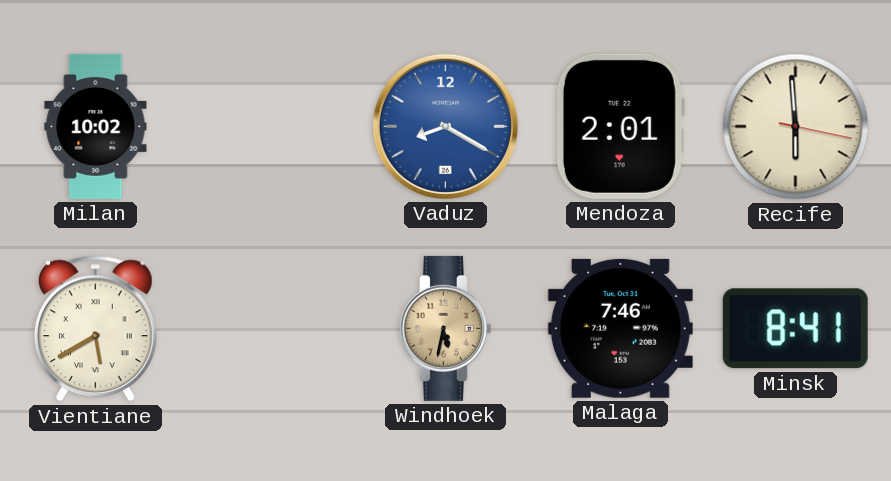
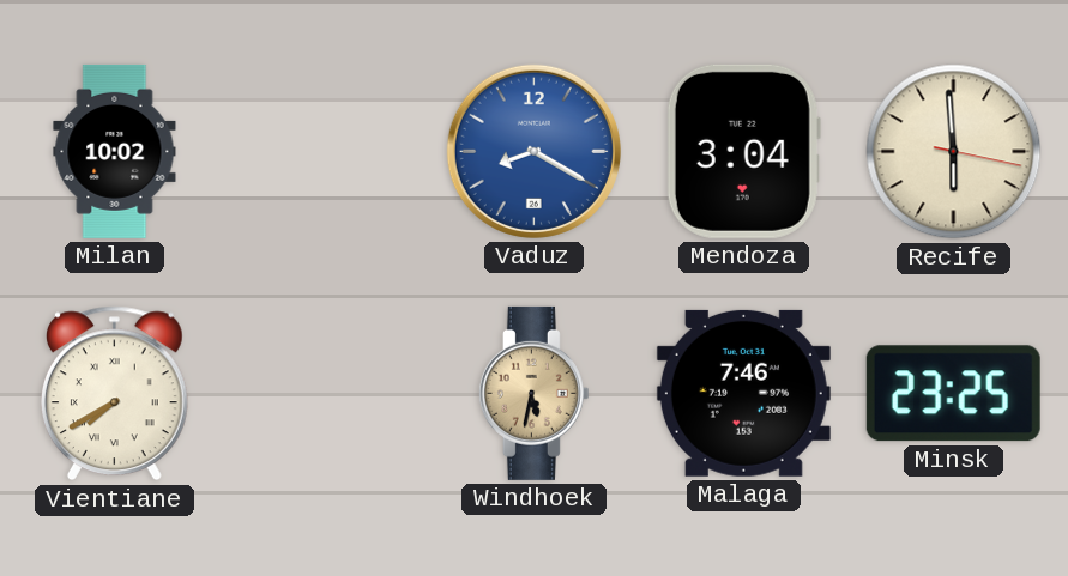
Mendoza: 2:01 -> 3:04 (743, 151)
Vientiane: 5:40 -> 7:40 (114, 394)
Minsk: 8:41 -> 23:25 (953, 394)
